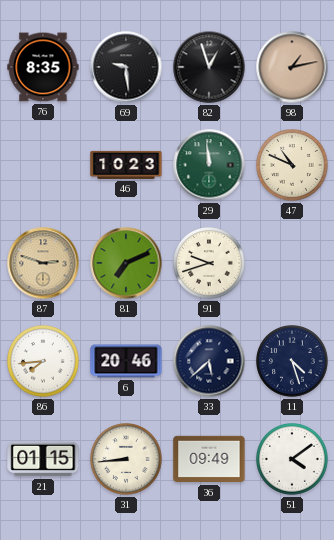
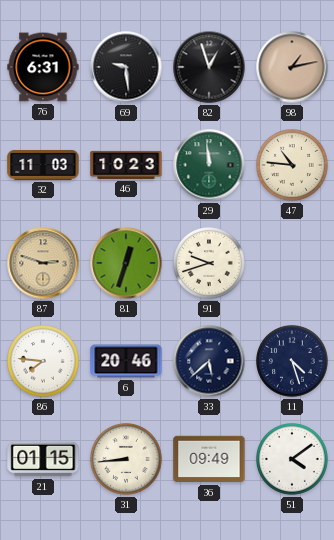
76: 8:35 -> 6:31 (43, 67)
32: none -> 11:03 (43, 165)
47: 10:49 -> 10:46 (293, 166)
81: 7:11 -> 12:33 (126, 263)
86: 7:44 -> 7:46 (44, 362)
